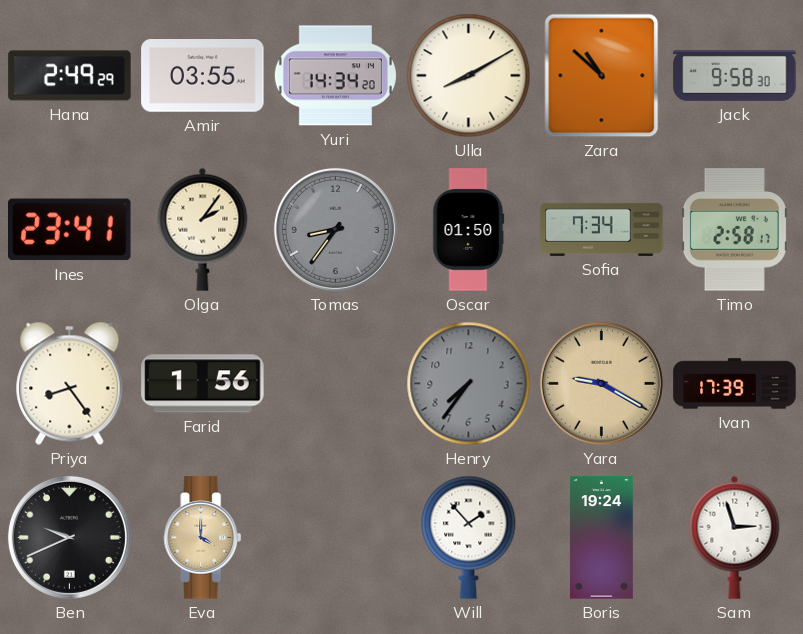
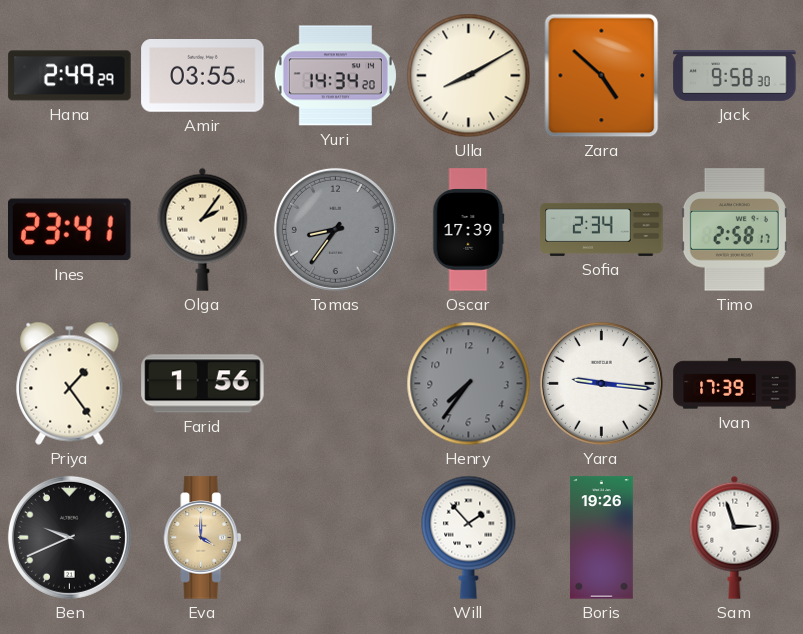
Zara: 10:52 -> 4:52 (602, 76)
Oscar: 01:50 -> 17:39 (469, 230)
Sofia: 7:34 -> 2:34 (602, 229)
Priya: 8:24 -> 1:24 (70, 383)
Yara: 9:20 -> 9:16 (601, 383)
Yara dial: champagne -> white (601, 383)
Boris: 19:24 -> 19:26 (601, 538)
